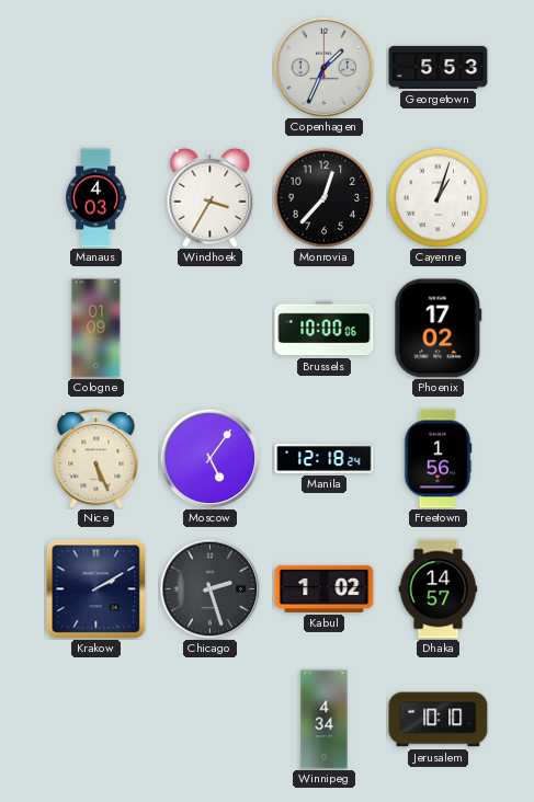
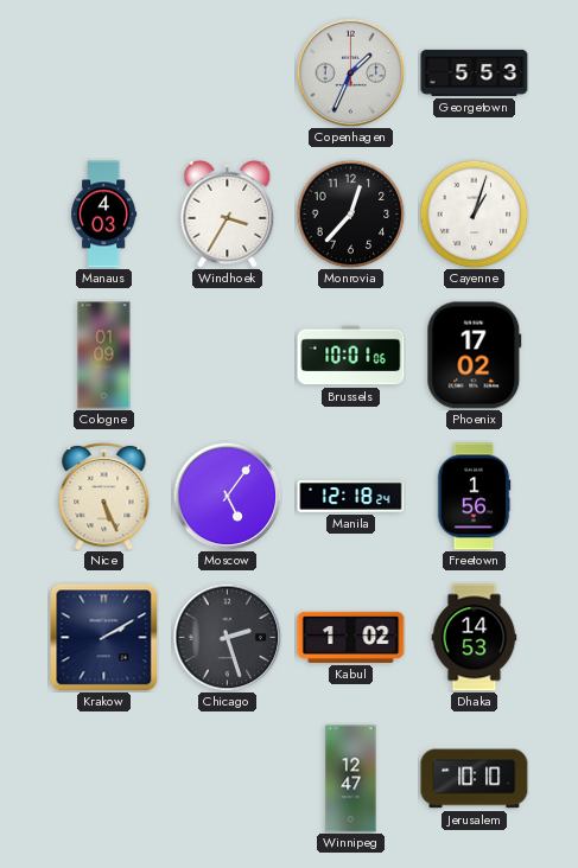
Brussels: 10:00 -> 10:01 (351, 356)
Dhaka: 14:57 -> 14:53 (475, 638)
Winnipeg: 4:34 -> 12:47 (351, 779)
